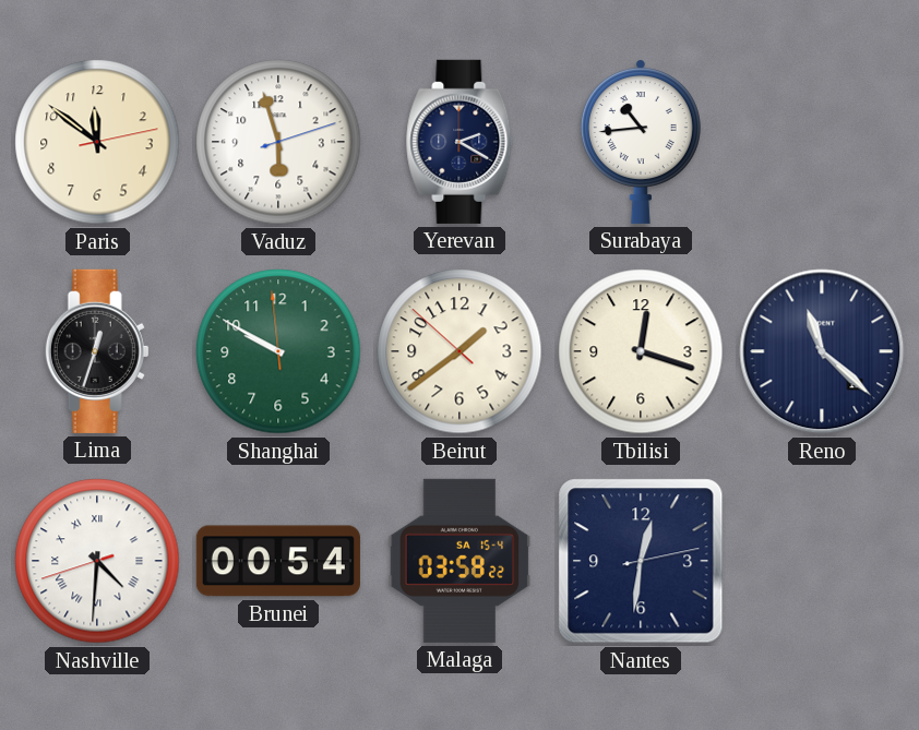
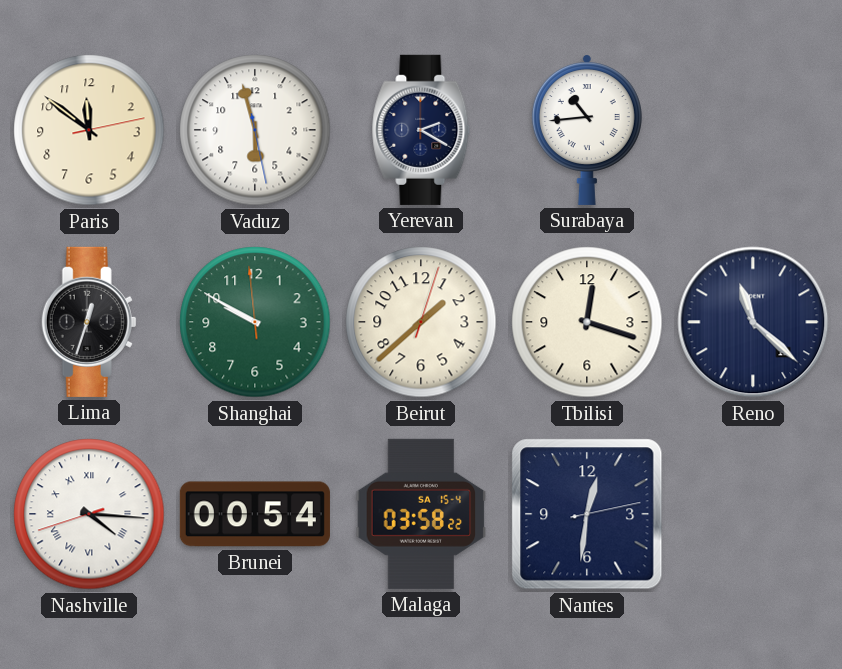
Vaduz: 5:57:12 -> 5:57:28 (255, 130)
Beirut: 1:38:52 -> 1:38:03 (421, 322)
Nashville: 4:30 -> 4:15 (89, 514)
